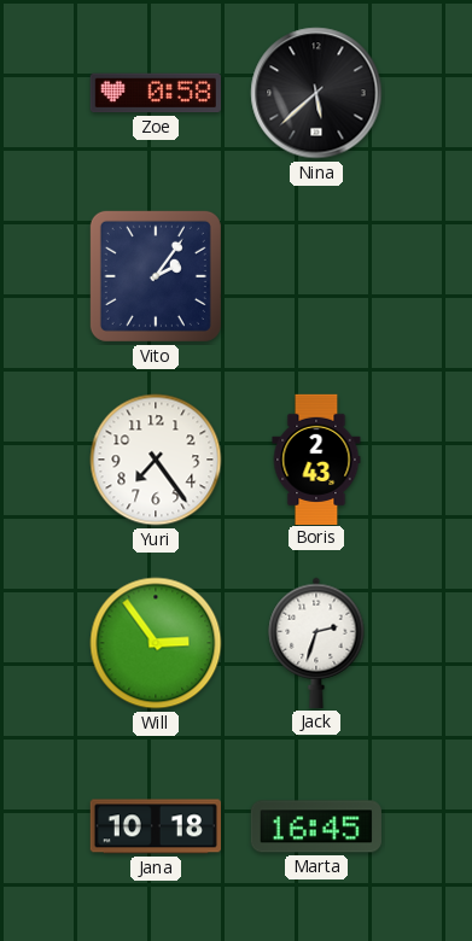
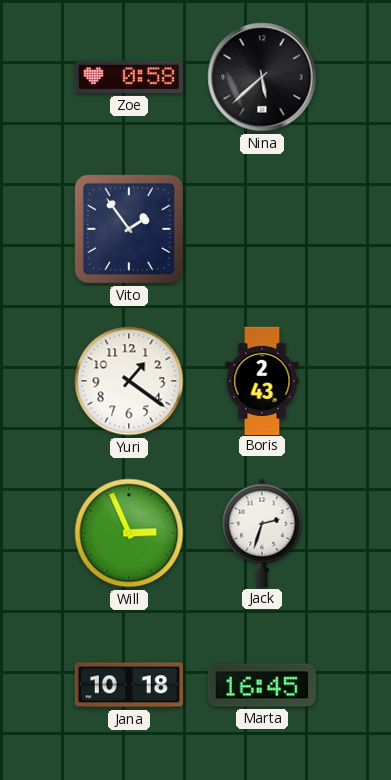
Vito: 2:06 -> 1:54 (129, 229)
Yuri: 7:24 -> 1:21 (129, 381)
Will: 2:54 -> 2:56 (129, 533)
